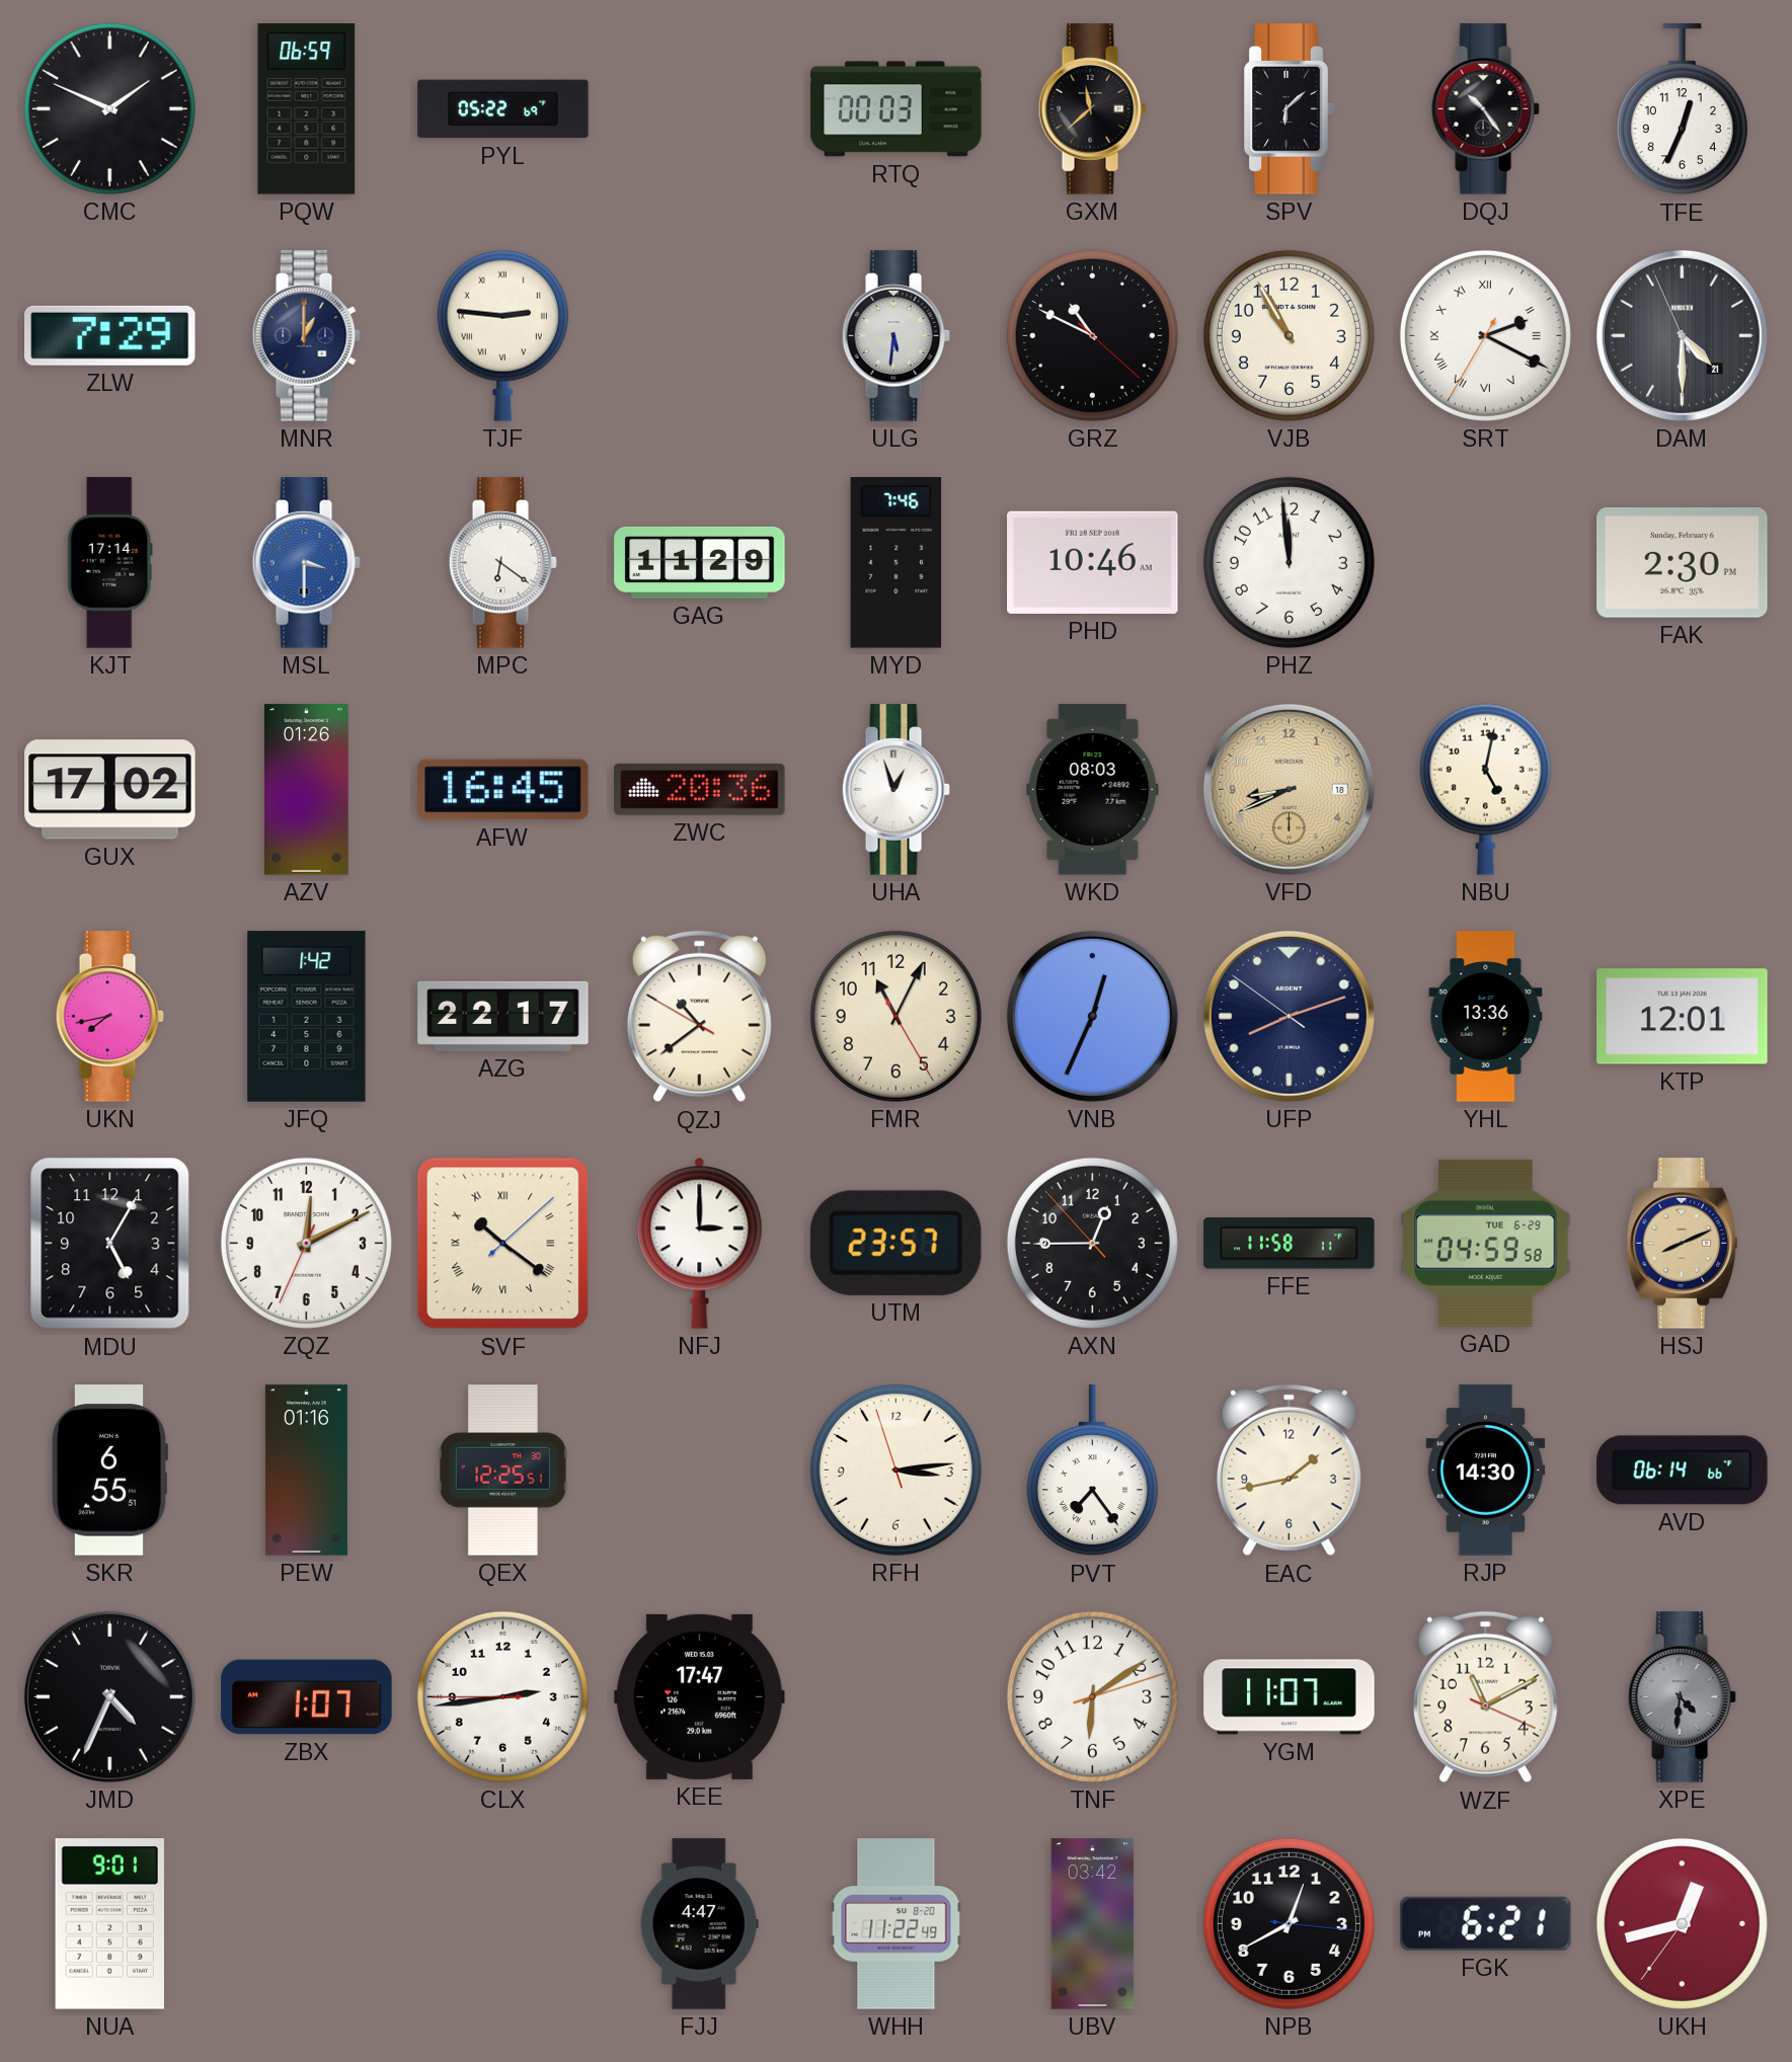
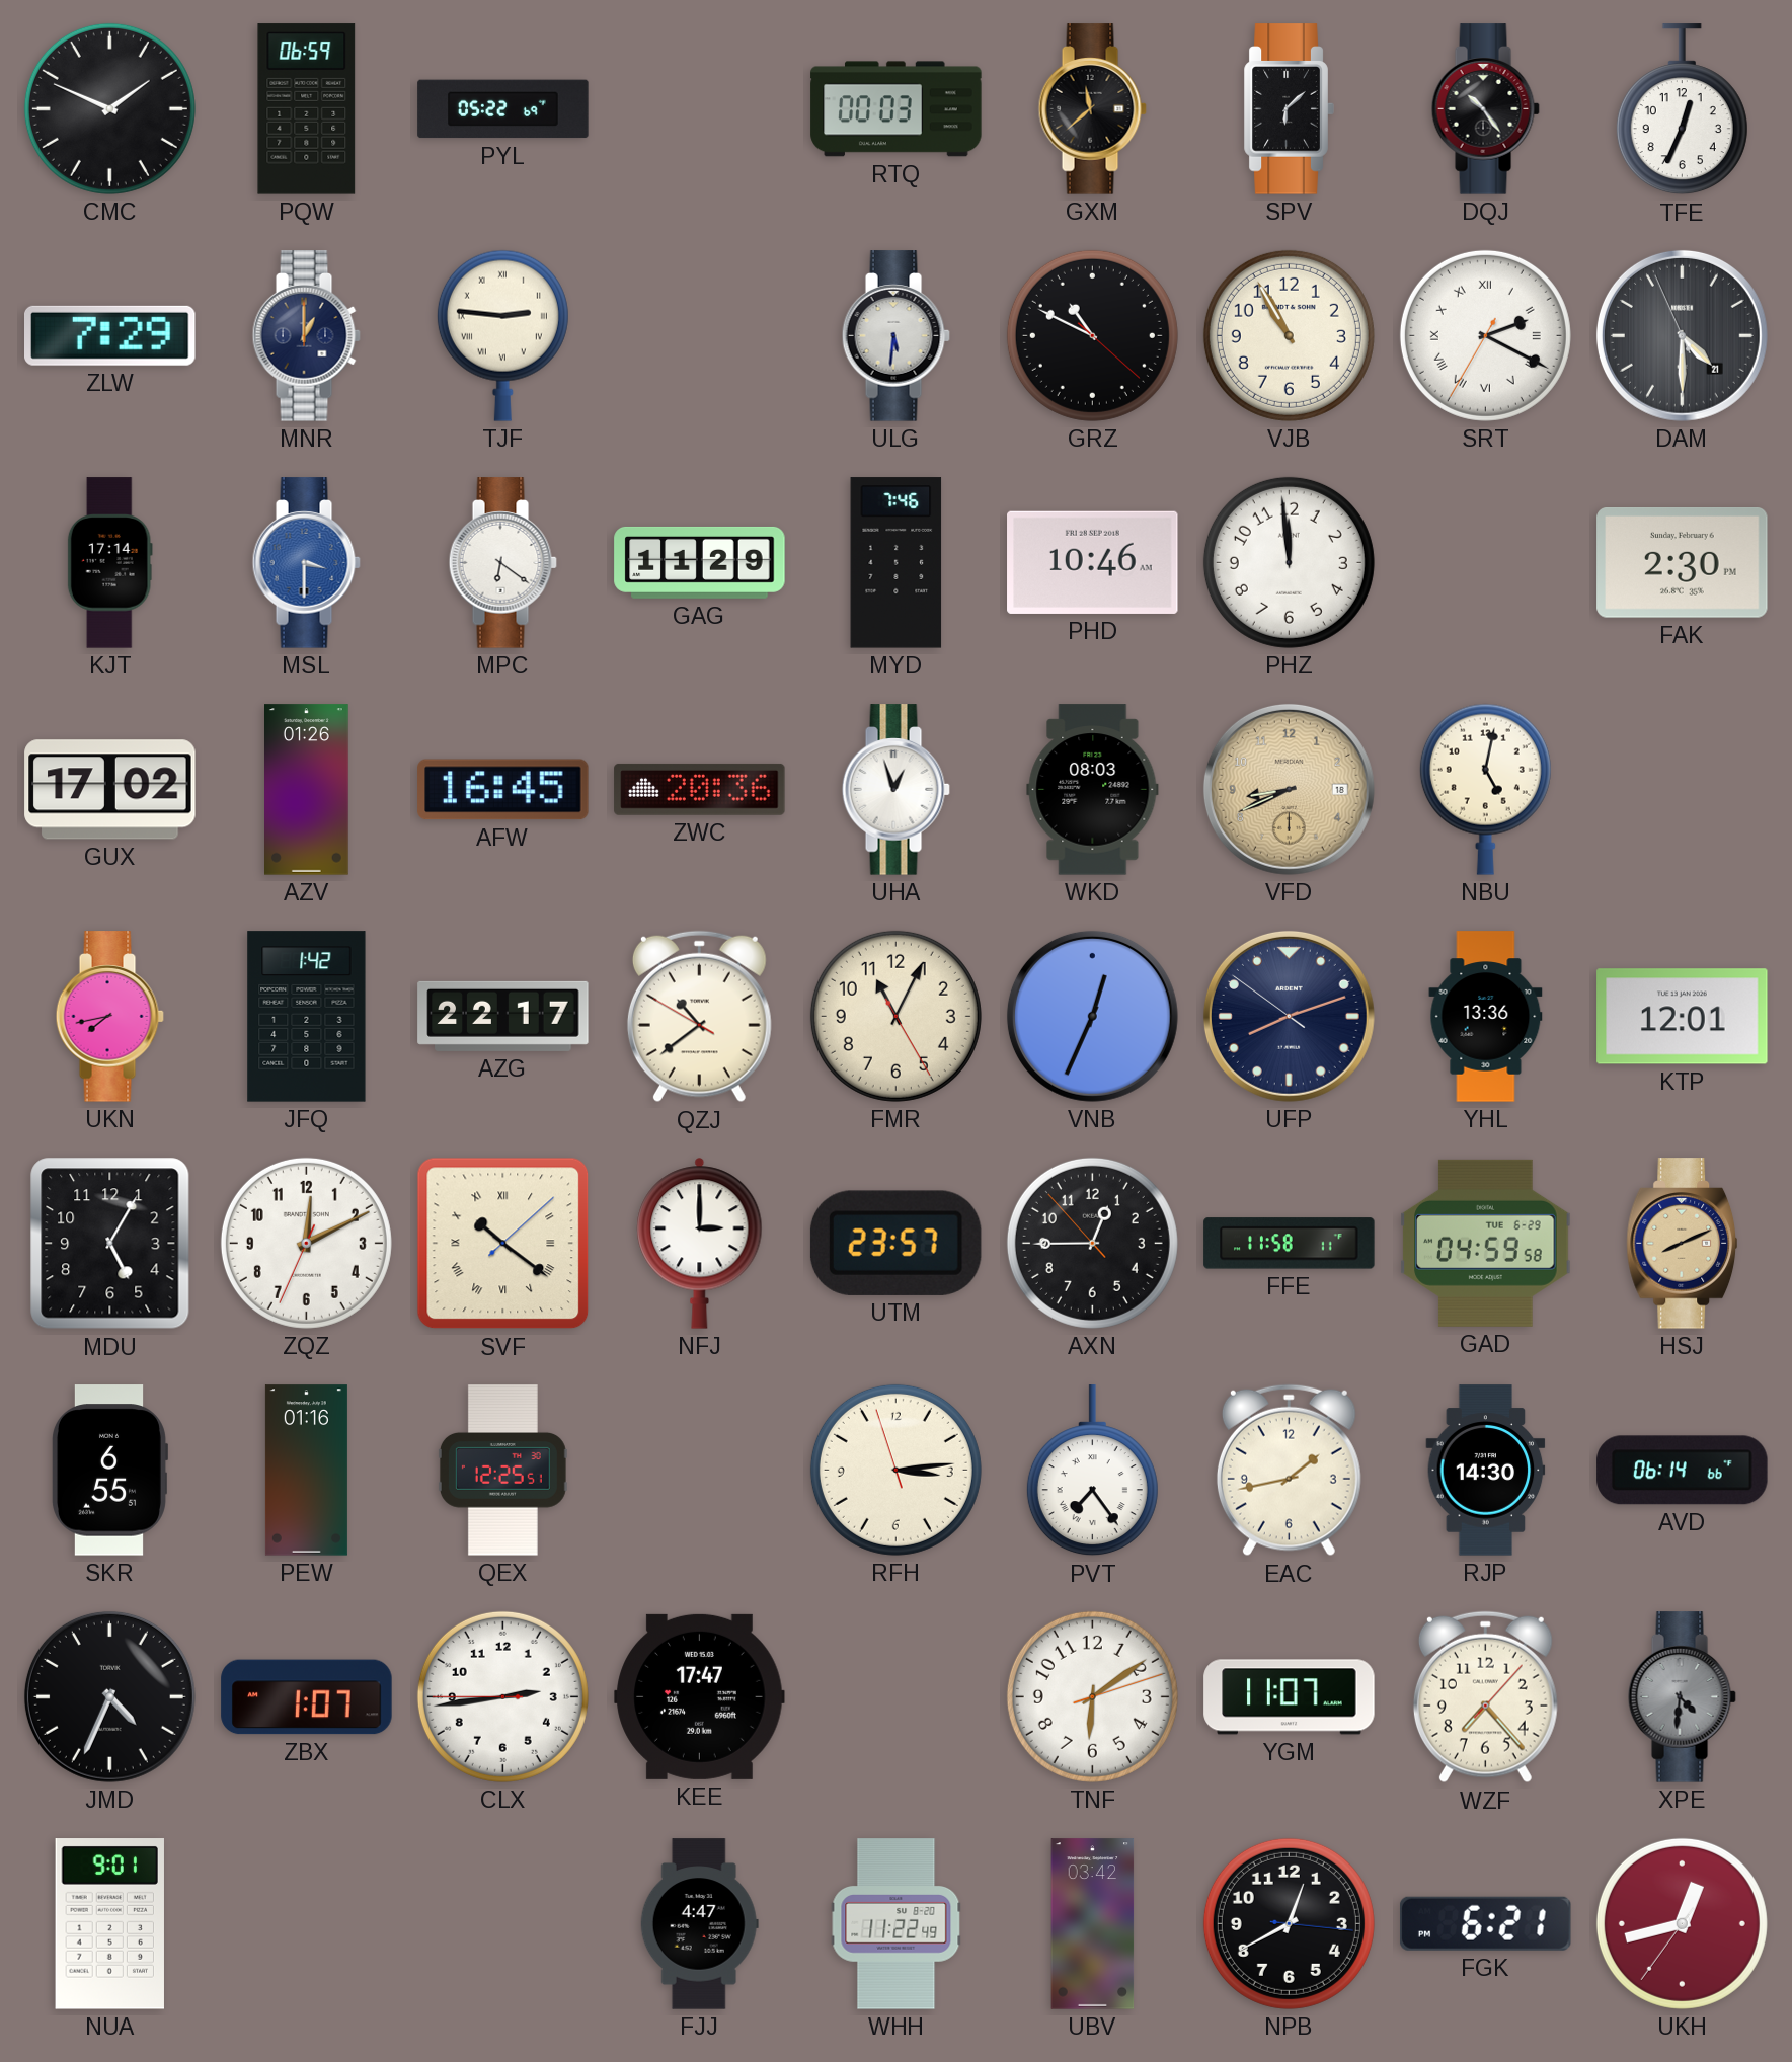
WZF: 11:10 -> 7:23 (1485, 1697)
